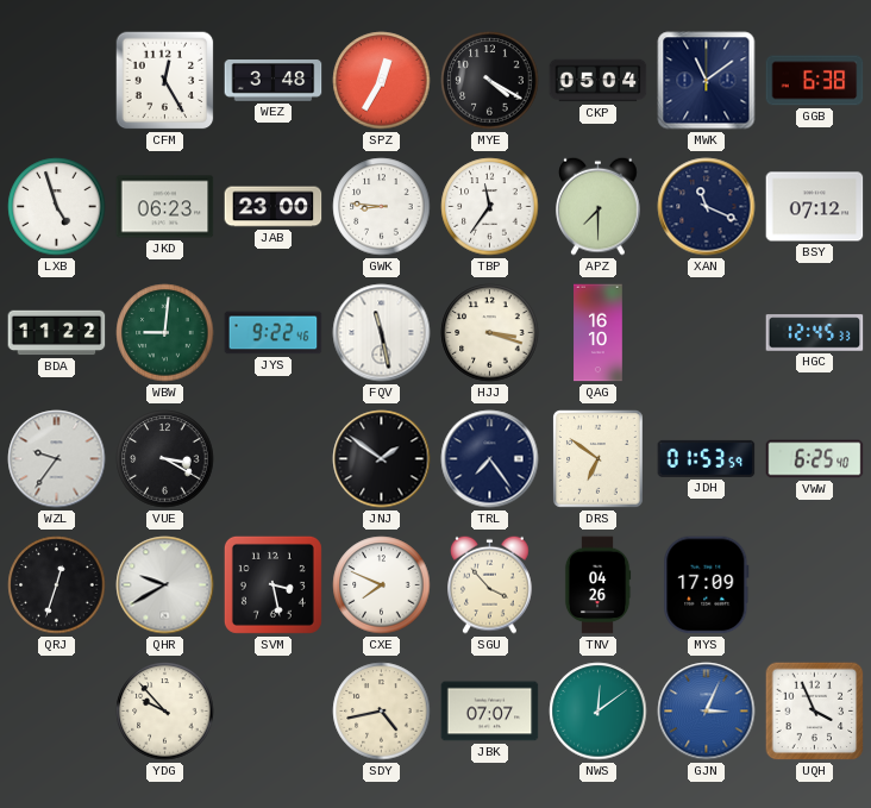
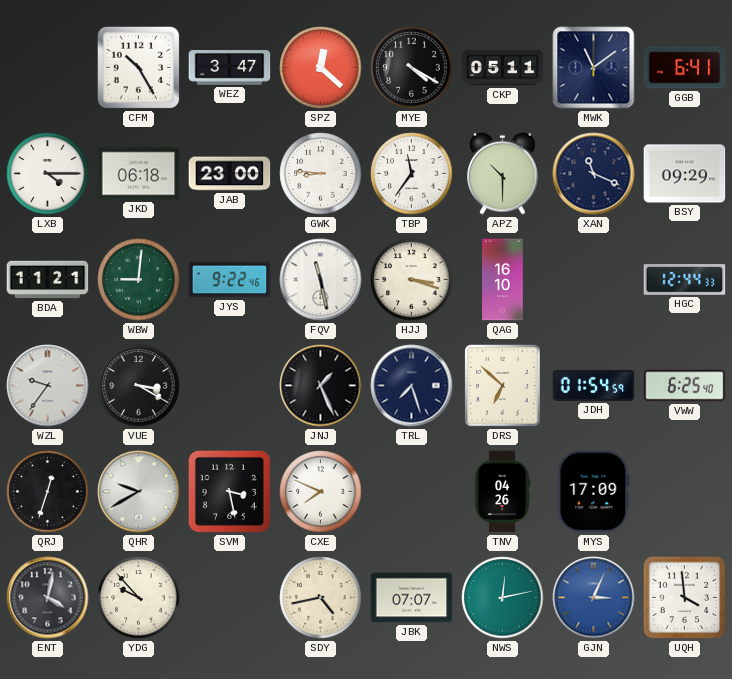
CFM: 12:25 -> 10:25 (139, 68)
WEZ: 3:48 -> 3:47 (230, 68)
SPZ: 12:35 -> 12:22 (321, 68)
CKP: 05:04 -> 05:11 (503, 68)
GGB: 6:38 -> 6:41 (685, 68)
LXB: 4:57 -> 4:15 (48, 174)
JKD: 06:23 -> 06:18 (139, 174)
APZ: 7:30 -> 10:30 (503, 173)
BSY: 07:12 -> 09:29 (685, 174)
BDA: 11:22 -> 11:21 (48, 280)
HGC: 12:45 -> 12:44 (685, 280)
JNJ: 1:51 -> 1:26 (321, 386)
TRL: 7:24 -> 7:27 (412, 386)
DRS: 6:51 -> 6:52 (503, 386)
JDH: 01:53 -> 01:54 (594, 385)
SGU: 3:53 -> none (490, 584)
ENT: none -> 4:02 (48, 598)
NWS: 12:09 -> 12:13 (503, 598)
UQH: 3:56 -> 3:59 (685, 598)
